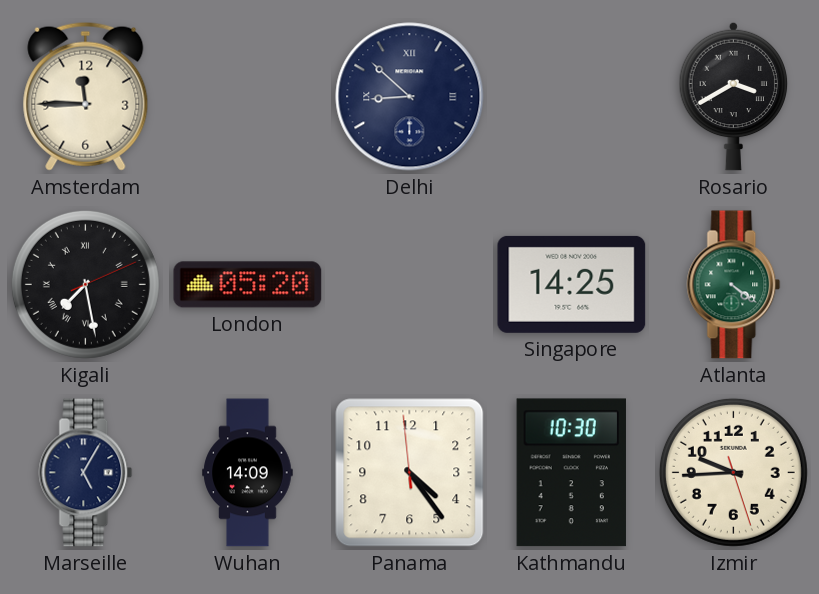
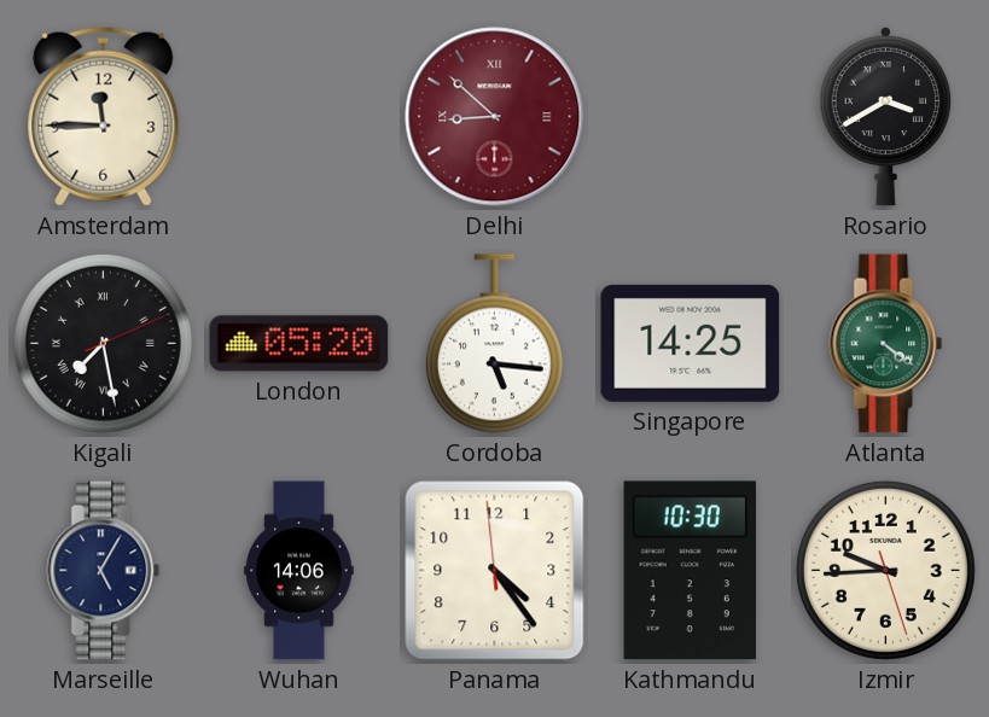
Delhi dial: navy -> burgundy (495, 117)
Cordoba: none -> 5:16 (494, 344)
Wuhan: 14:09 -> 14:06 (299, 571)
